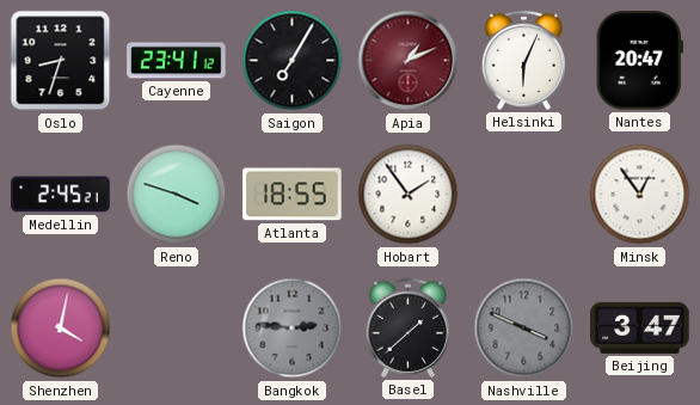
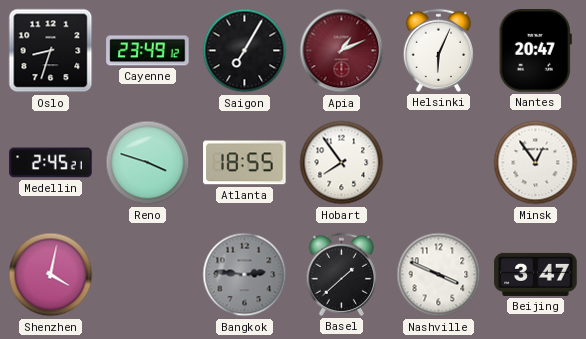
Cayenne: 23:41 -> 23:49 (148, 51)
Hobart: 1:54 -> 7:54 (342, 163)
Nashville dial: grey -> white (439, 275)
